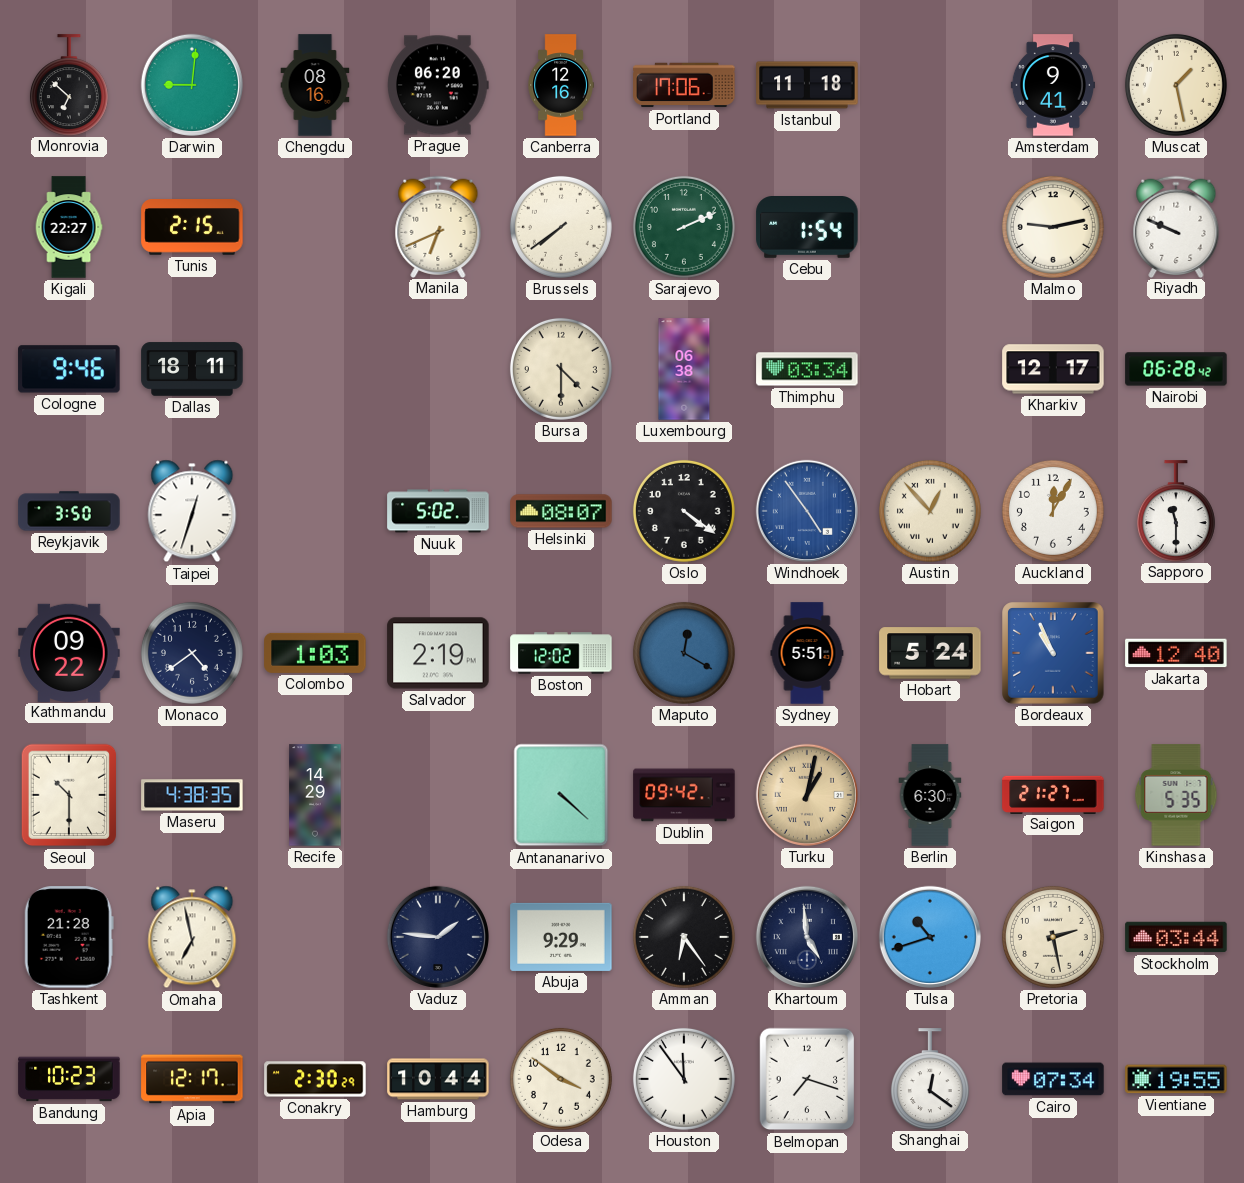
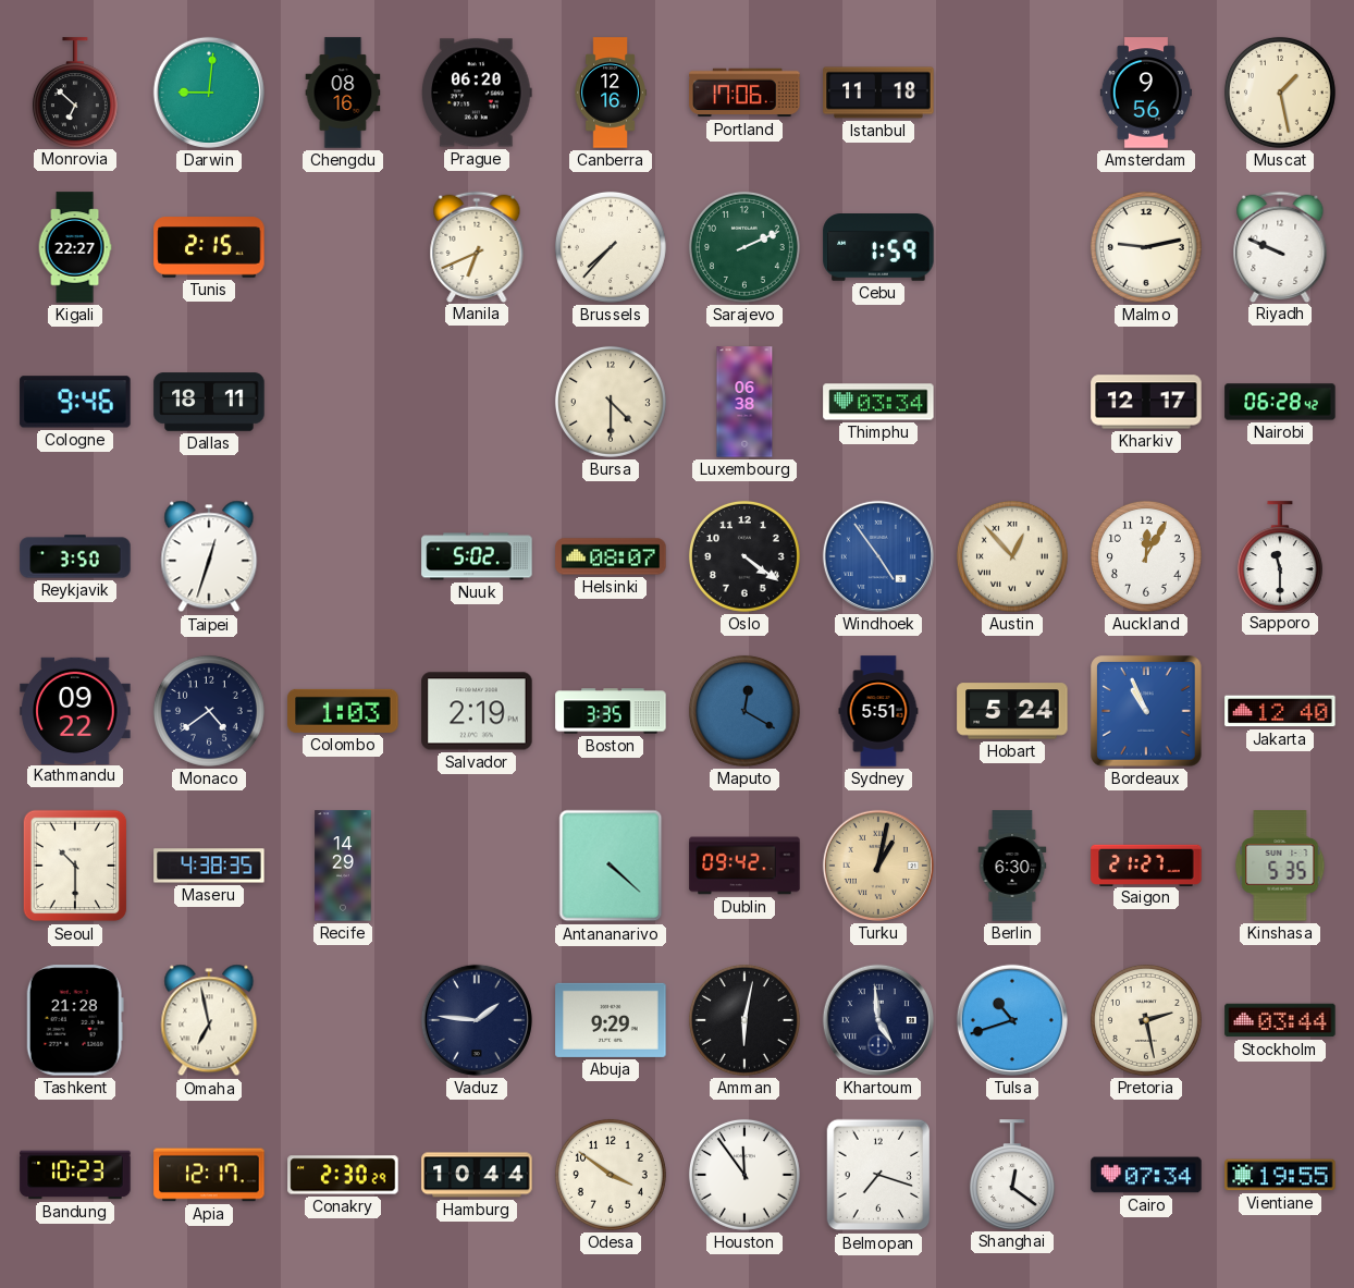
Amsterdam: 9:41 -> 9:56 (1146, 93)
Brussels: 7:39 -> 7:37 (611, 247)
Cebu: 1:54 -> 1:59 (878, 248)
Boston: 12:02 -> 3:35 (611, 711)
Amman: 6:24 -> 6:02 (744, 1020)
